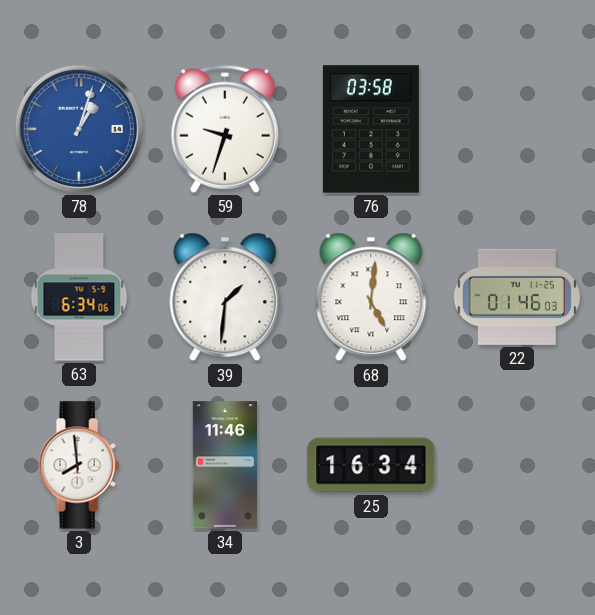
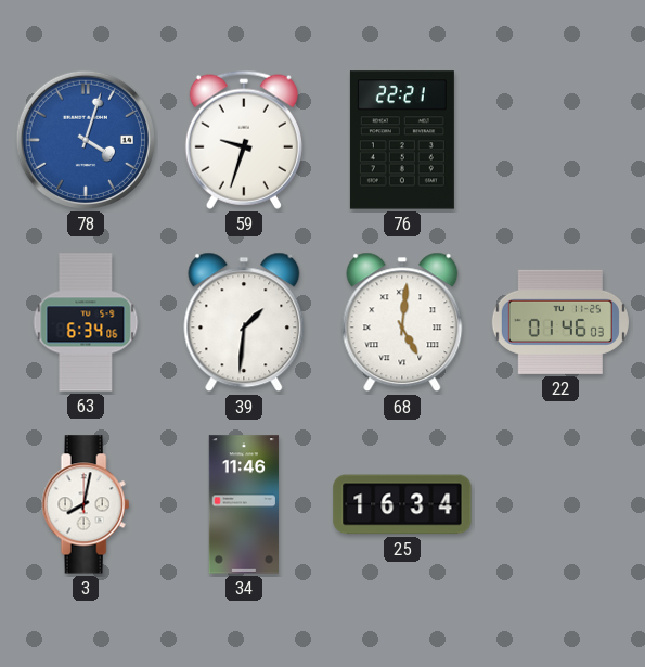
78: 1:03 -> 4:03 (86, 140)
76: 03:58 -> 22:21 (402, 140)
3: 7:59 -> 8:02 (86, 504)
